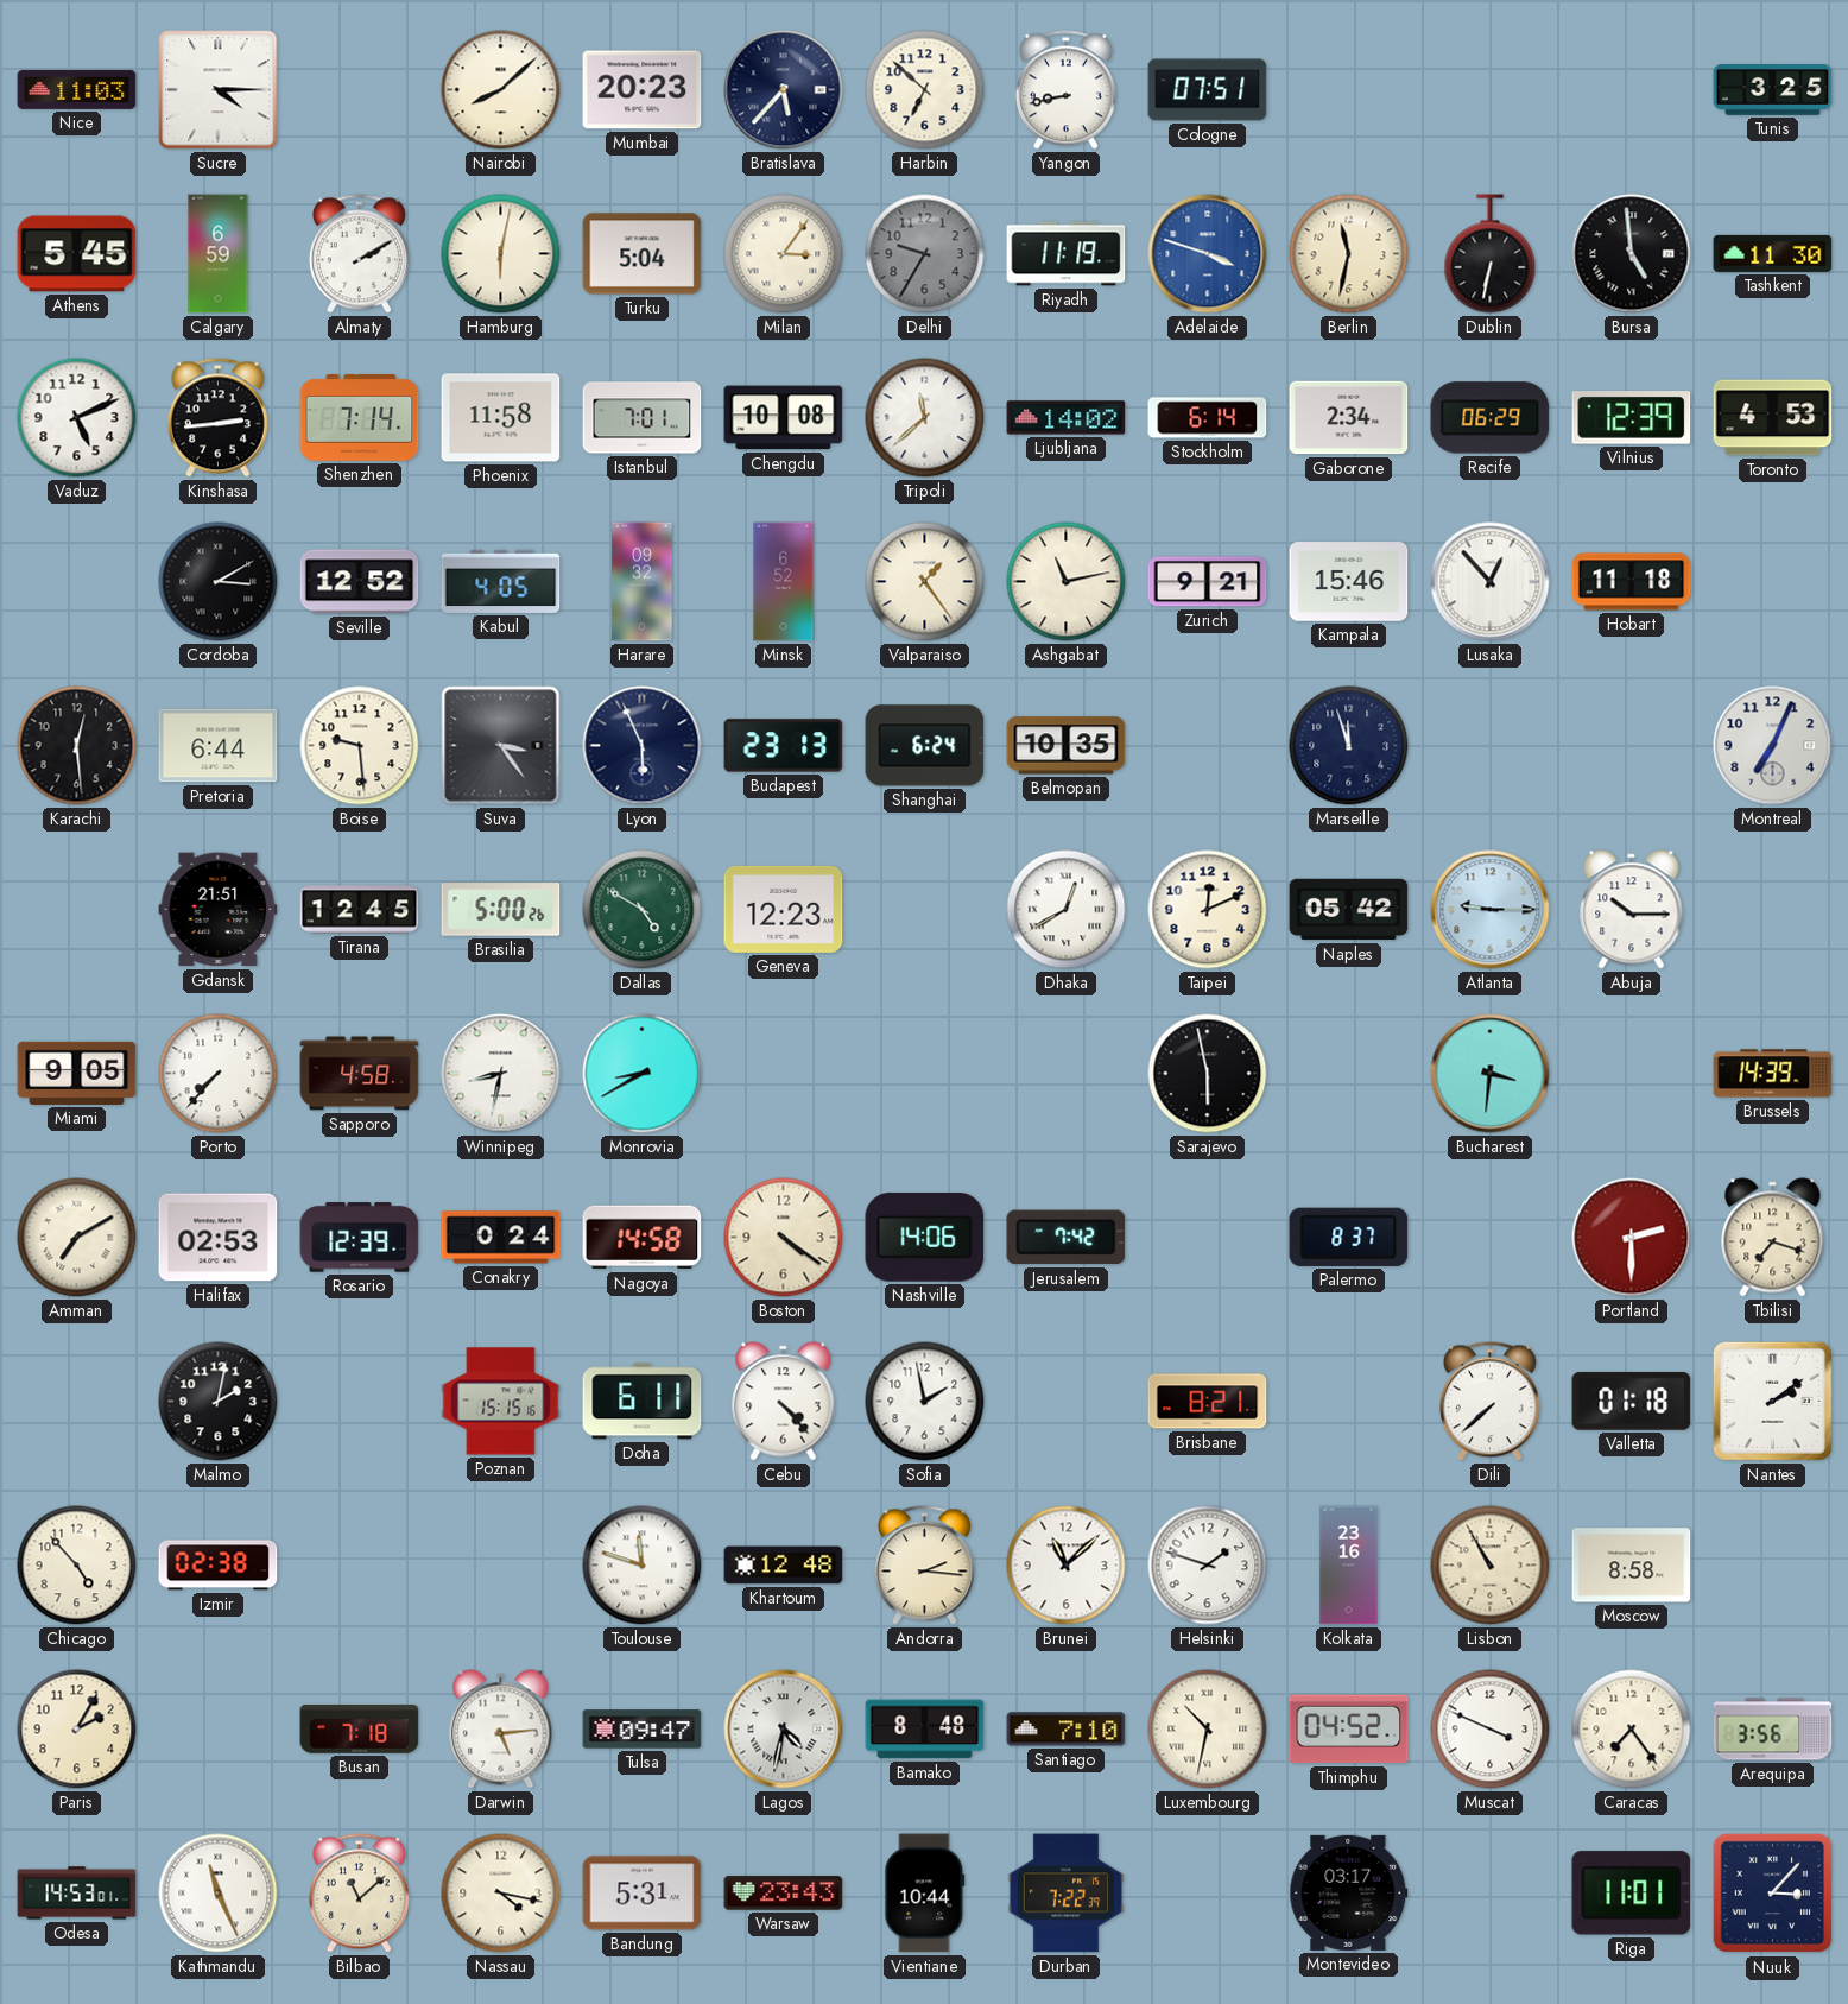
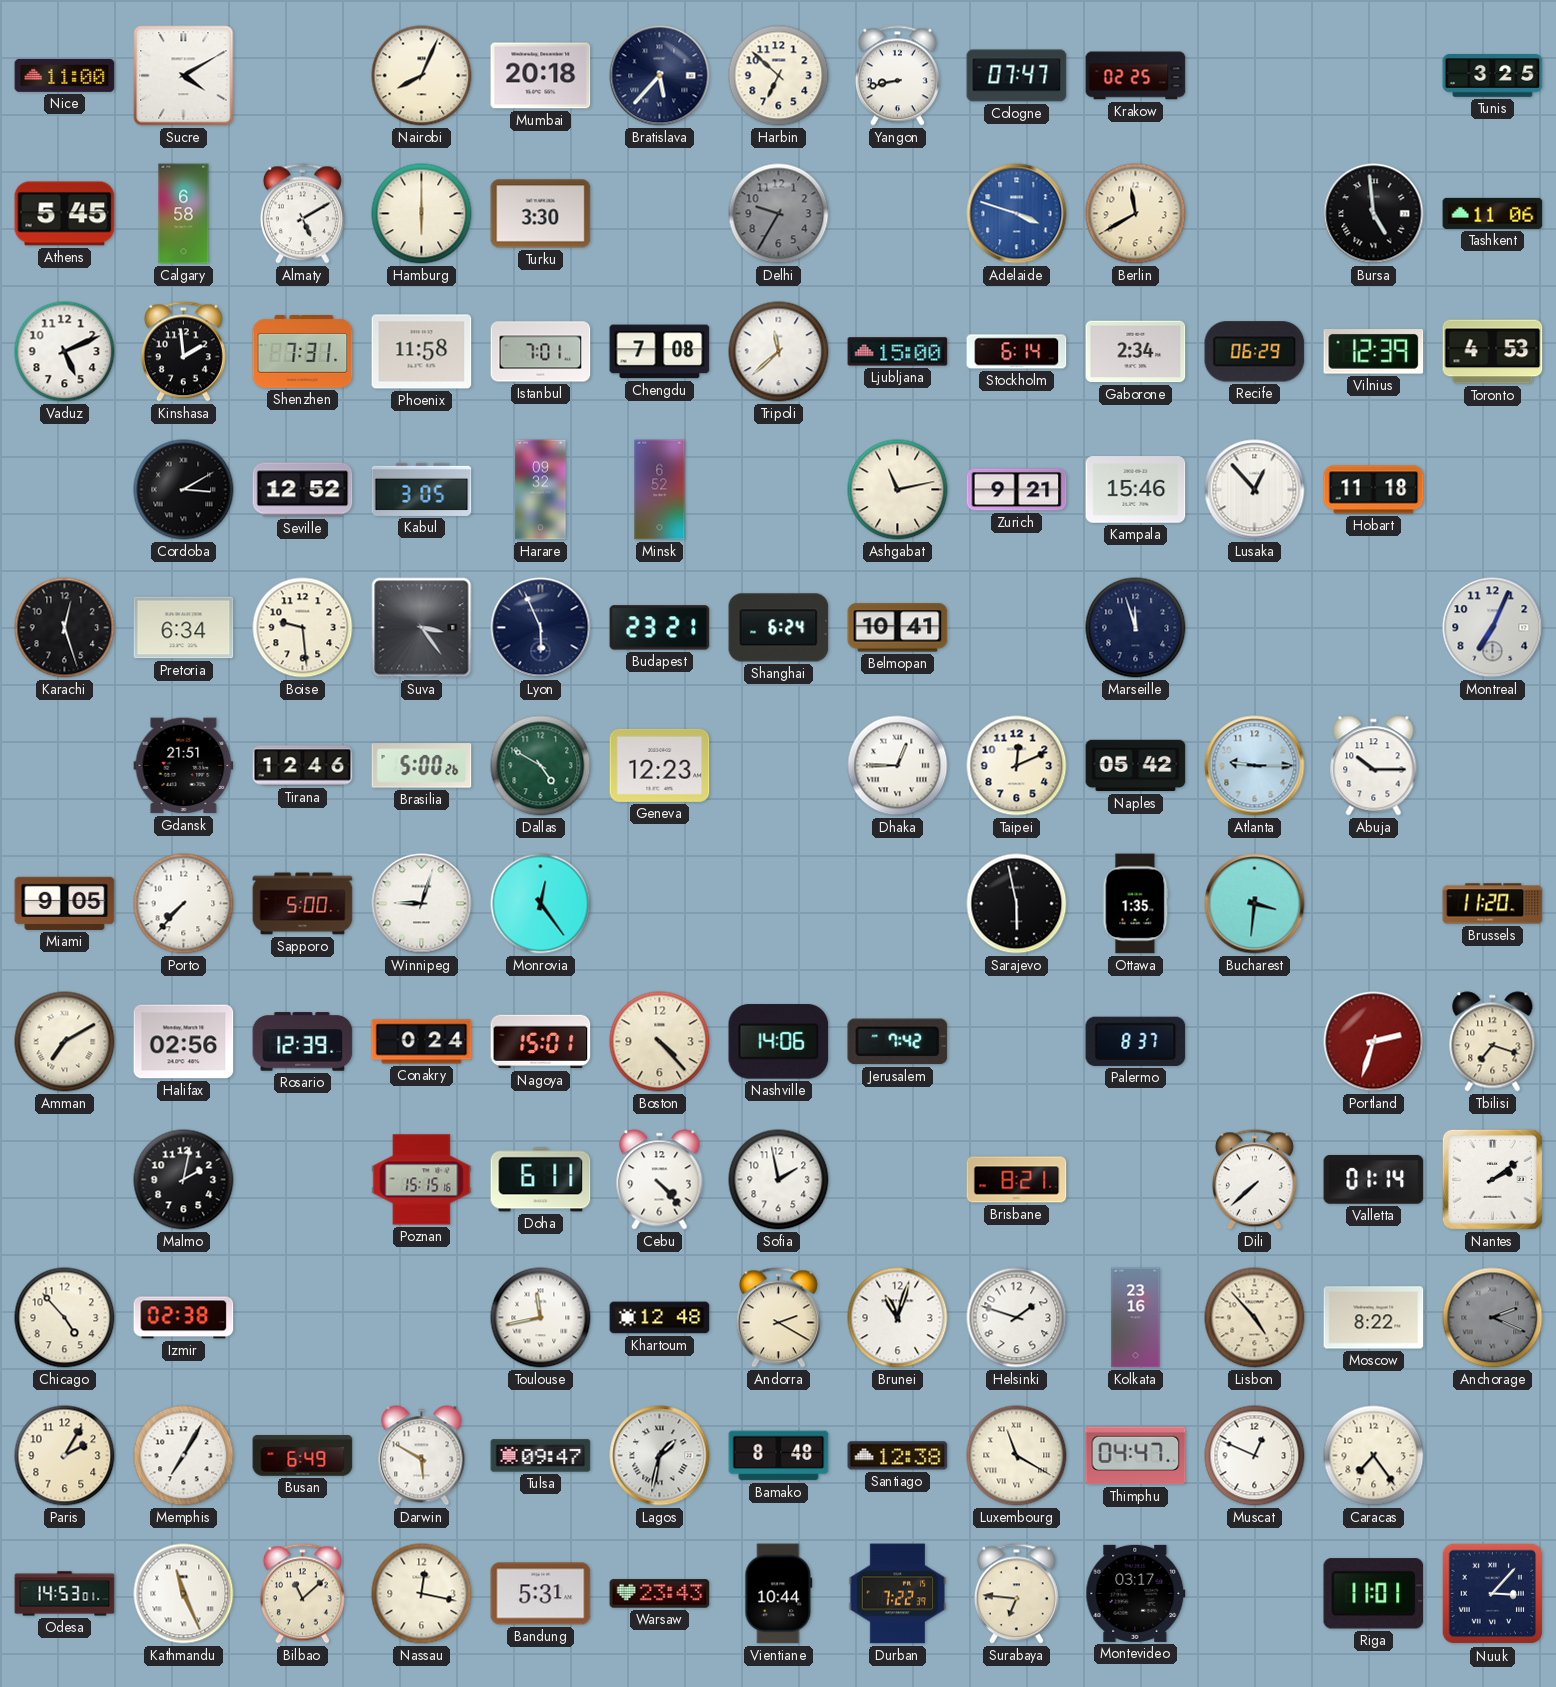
Nice: 11:03 -> 11:00 (65, 75)
Sucre: 4:15 -> 4:10 (184, 76)
Nairobi: 8:08 -> 8:04 (422, 76)
Mumbai: 20:23 -> 20:18 (541, 76)
Cologne: 07:51 -> 07:47 (1017, 76)
Krakow: none -> 02:25 (1136, 76)
Calgary: 6:59 -> 6:58 (184, 214)
Almaty: 2:10 -> 5:10 (302, 214)
Hamburg: 6:02 -> 6:00 (422, 214)
Turku: 5:04 -> 3:30 (541, 214)
Milan: 3:06 -> none (784, 254)
Riyadh: 11:19 -> none (1067, 254)
Berlin: 11:32 -> 11:40 (1136, 214)
Dublin: 6:32 -> none (1491, 254)
Tashkent: 11:30 -> 11:06 (1493, 213)
Kinshasa: 2:44 -> 1:59 (183, 352)
Shenzhen: 7:14 -> 7:31 (303, 352)
Chengdu: 10:08 -> 7:08 (660, 352)
Ljubljana: 14:02 -> 15:00 (898, 352)
Kabul: 4:05 -> 3:05 (422, 489)
Valparaiso: 1:24 -> none (925, 582)
Karachi: 12:29 -> 12:27 (65, 628)
Pretoria: 6:44 -> 6:34 (184, 628)
Budapest: 23:13 -> 23:21 (660, 628)
Belmopan: 10:35 -> 10:41 (898, 628)
Tirana: 12:45 -> 12:46 (303, 766)
Dhaka: 12:40 -> 12:45 (898, 766)
Sapporo: 4:58 -> 5:00 (303, 904)
Winnipeg: 8:32 -> 9:03 (422, 904)
Monrovia: 8:40 -> 12:24 (541, 904)
Ottawa: none -> 1:35 (1136, 904)
Brussels: 14:39 -> 11:20 (1493, 904)
Halifax: 02:53 -> 02:56 (184, 1042)
Nagoya: 14:58 -> 15:01 (541, 1042)
Boston: 4:21 -> 4:23 (660, 1042)
Portland: 2:30 -> 2:33 (1374, 1042)
Valletta: 01:18 -> 01:14 (1374, 1180)
Toulouse: 11:48 -> 11:43 (541, 1318)
Andorra: 2:16 -> 2:20 (778, 1318)
Brunei: 11:08 -> 11:03 (898, 1318)
Lisbon: 10:55 -> 4:53 (1255, 1318)
Moscow: 8:58 -> 8:22 (1374, 1318)
Anchorage: none -> 2:19 (1493, 1318)
Memphis: none -> 7:05 (184, 1456)
Busan: 7:18 -> 6:49 (303, 1456)
Darwin: 5:14 -> 5:50 (422, 1456)
Lagos: 4:32 -> 1:32 (660, 1456)
Santiago: 7:10 -> 12:38 (898, 1456)
Luxembourg: 10:32 -> 11:20 (1017, 1456)
Thimphu: 04:52 -> 04:47 (1136, 1456)
Muscat: 3:49 -> 12:49 (1255, 1456)
Arequipa: 3:56 -> none (1773, 1730)
Nassau: 4:17 -> 12:17 (422, 1594)
Surabaya: none -> 6:46 (1016, 1594)
